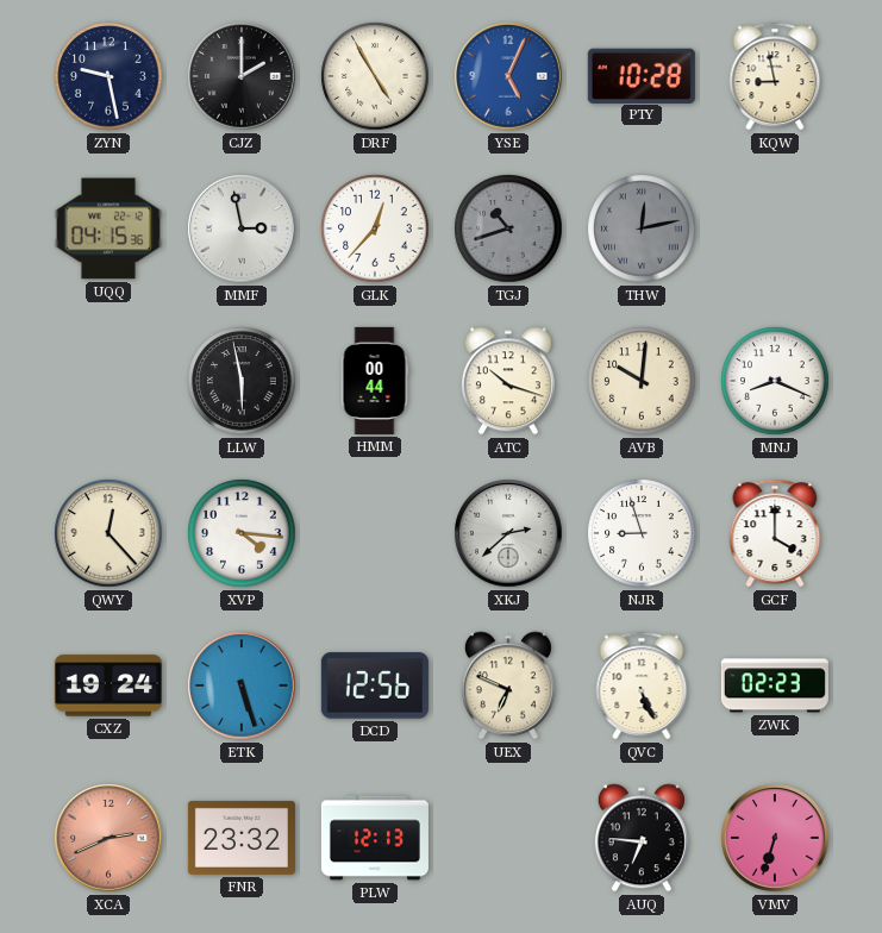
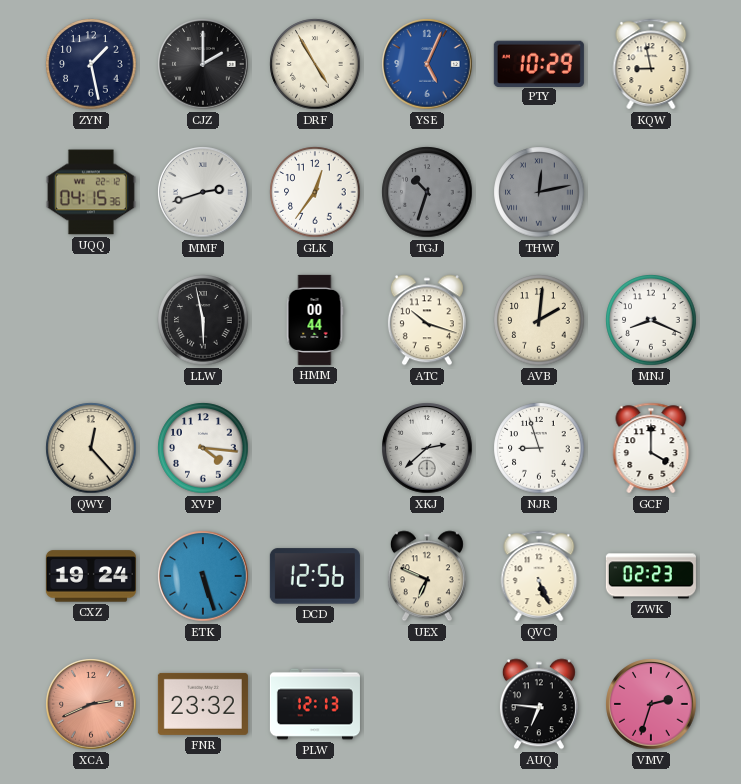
ZYN: 9:28 -> 1:28 (91, 64)
PTY: 10:28 -> 10:29 (539, 63)
MMF: 2:58 -> 2:42 (203, 192)
GLK: 12:37 -> 12:36 (315, 192)
TGJ: 10:42 -> 10:33 (427, 192)
AVB: 10:01 -> 2:01 (539, 320)
VMV: 6:33 -> 2:33 (651, 704)
